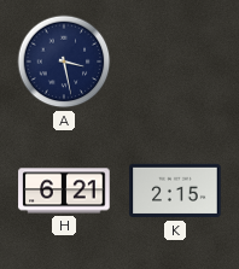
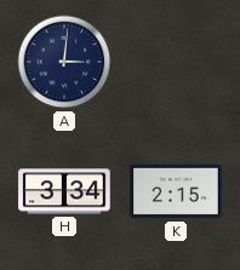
A: 3:28 -> 3:01 (64, 62)
H: 6:21 -> 3:34 (64, 191)
